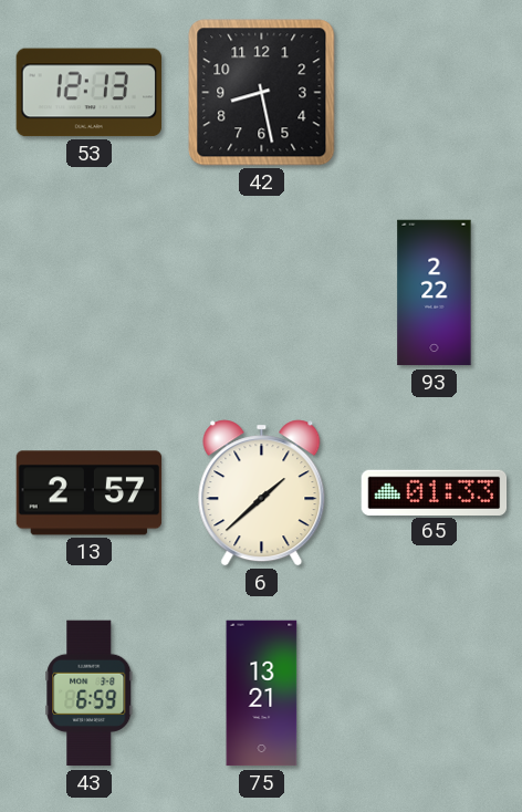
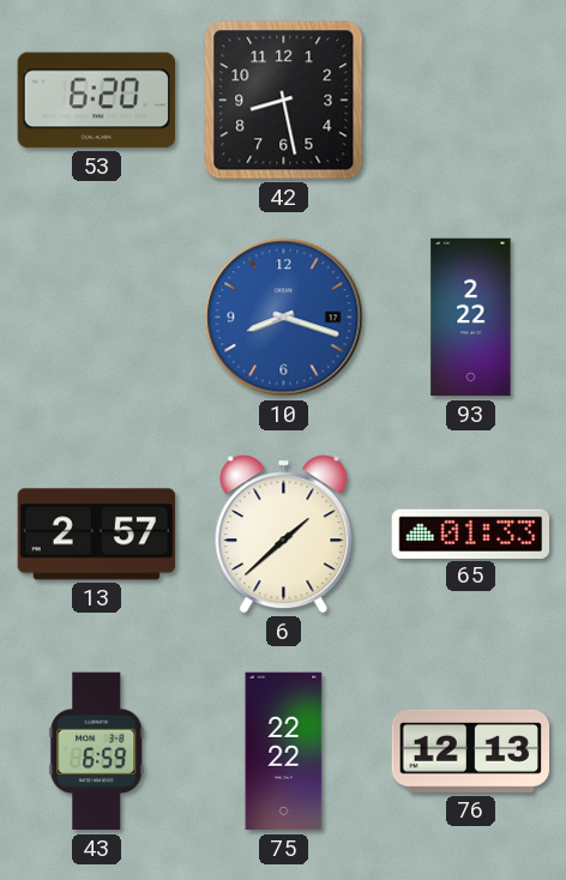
53: 12:13 -> 6:20 (96, 101)
10: none -> 8:18 (284, 318)
75: 13:21 -> 22:22 (284, 752)
76: none -> 12:13 (471, 751)
